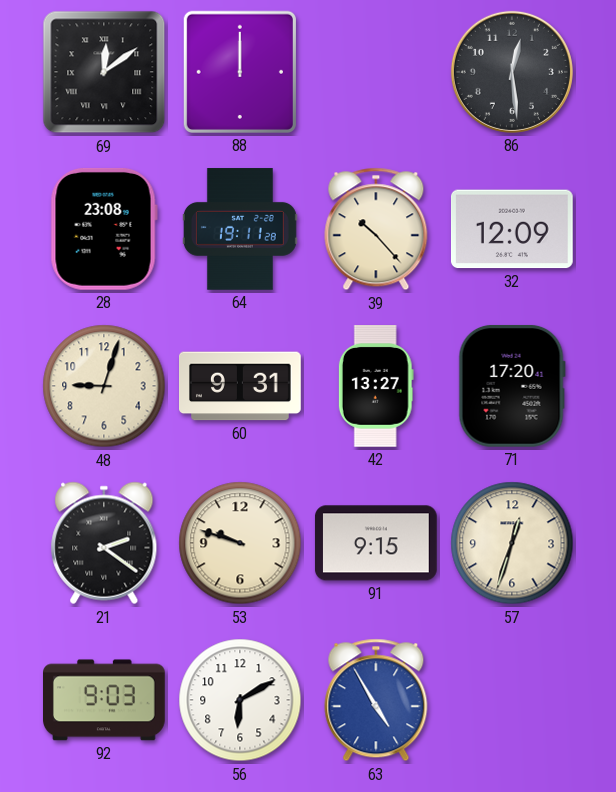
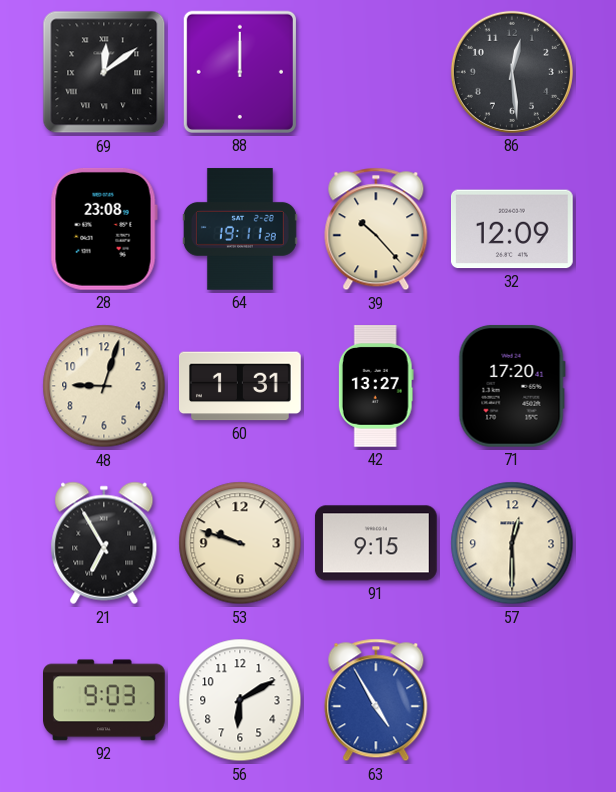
60: 9:31 -> 1:31 (241, 386)
21: 2:21 -> 6:55 (104, 543)
57: 12:33 -> 12:30 (512, 543)
